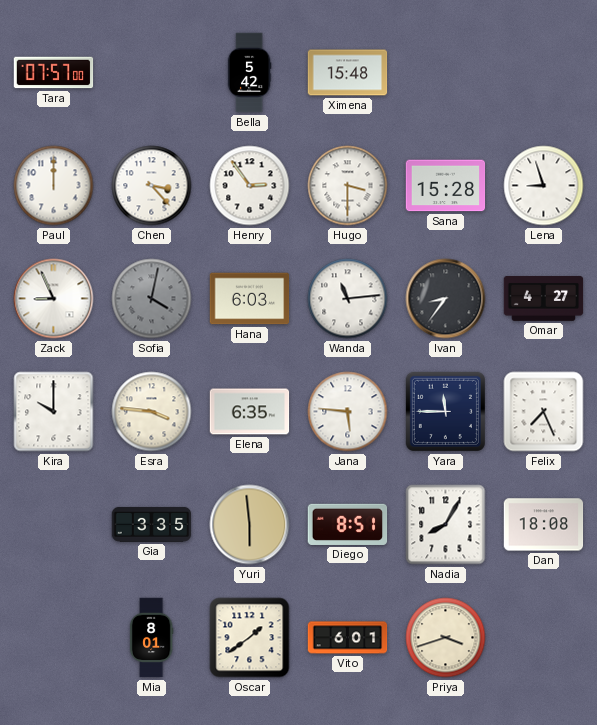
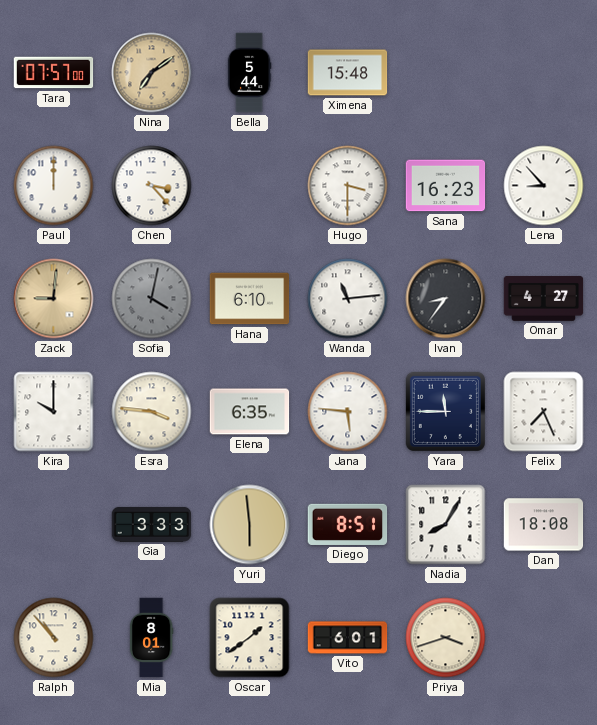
Nina: none -> 7:09 (152, 73)
Bella: 5:42 -> 5:44 (249, 73)
Henry: 2:54 -> none (250, 186)
Sana: 15:28 -> 16:23 (446, 186)
Lena: 8:57 -> 8:53 (544, 186)
Zack: 8:56 -> 9:01 (54, 299)
Zack dial: white -> champagne (54, 299)
Hana: 6:03 -> 6:10 (250, 299)
Gia: 3:35 -> 3:33 (152, 524)
Ralph: none -> 10:53 (54, 638)
